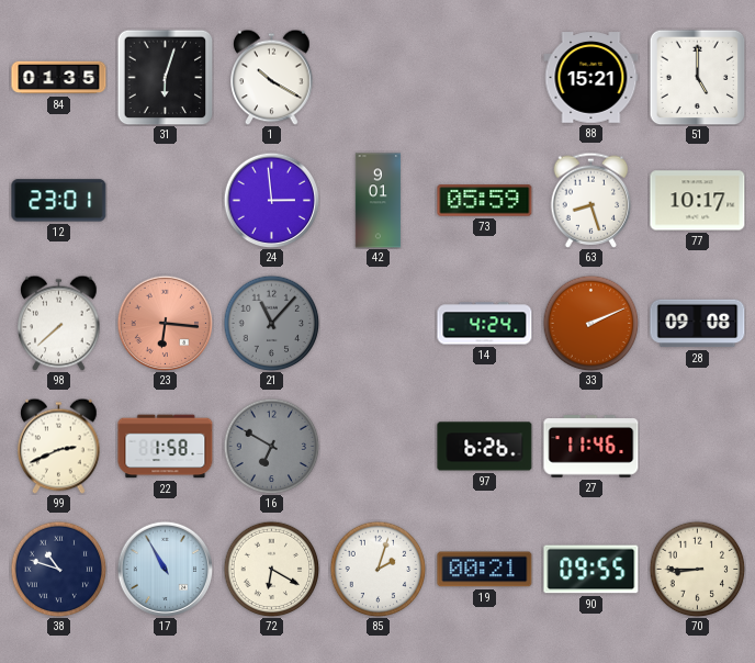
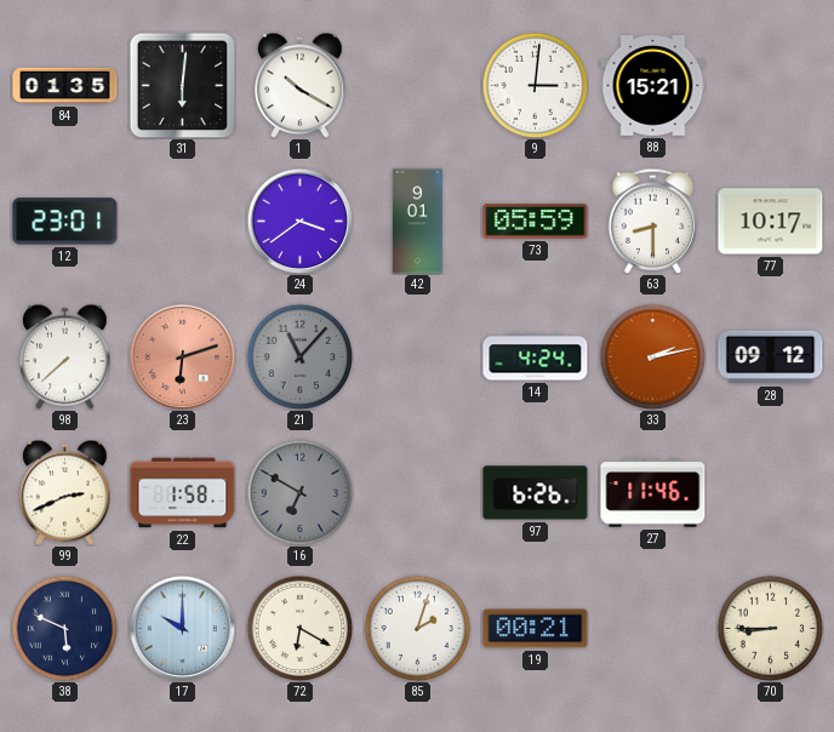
31: 6:03 -> 6:01 (182, 85)
9: none -> 3:01 (535, 85)
51: 5:00 -> none (697, 77)
24: 2:59 -> 3:39 (299, 221)
63: 8:27 -> 8:30 (653, 221)
23: 6:16 -> 6:12 (182, 356)
33: 2:11 -> 2:13 (652, 356)
28: 09:08 -> 09:12 (771, 358)
38: 10:48 -> 5:49 (64, 628)
17: 10:55 -> 10:00 (182, 628)
90: 09:55 -> none (591, 570)
